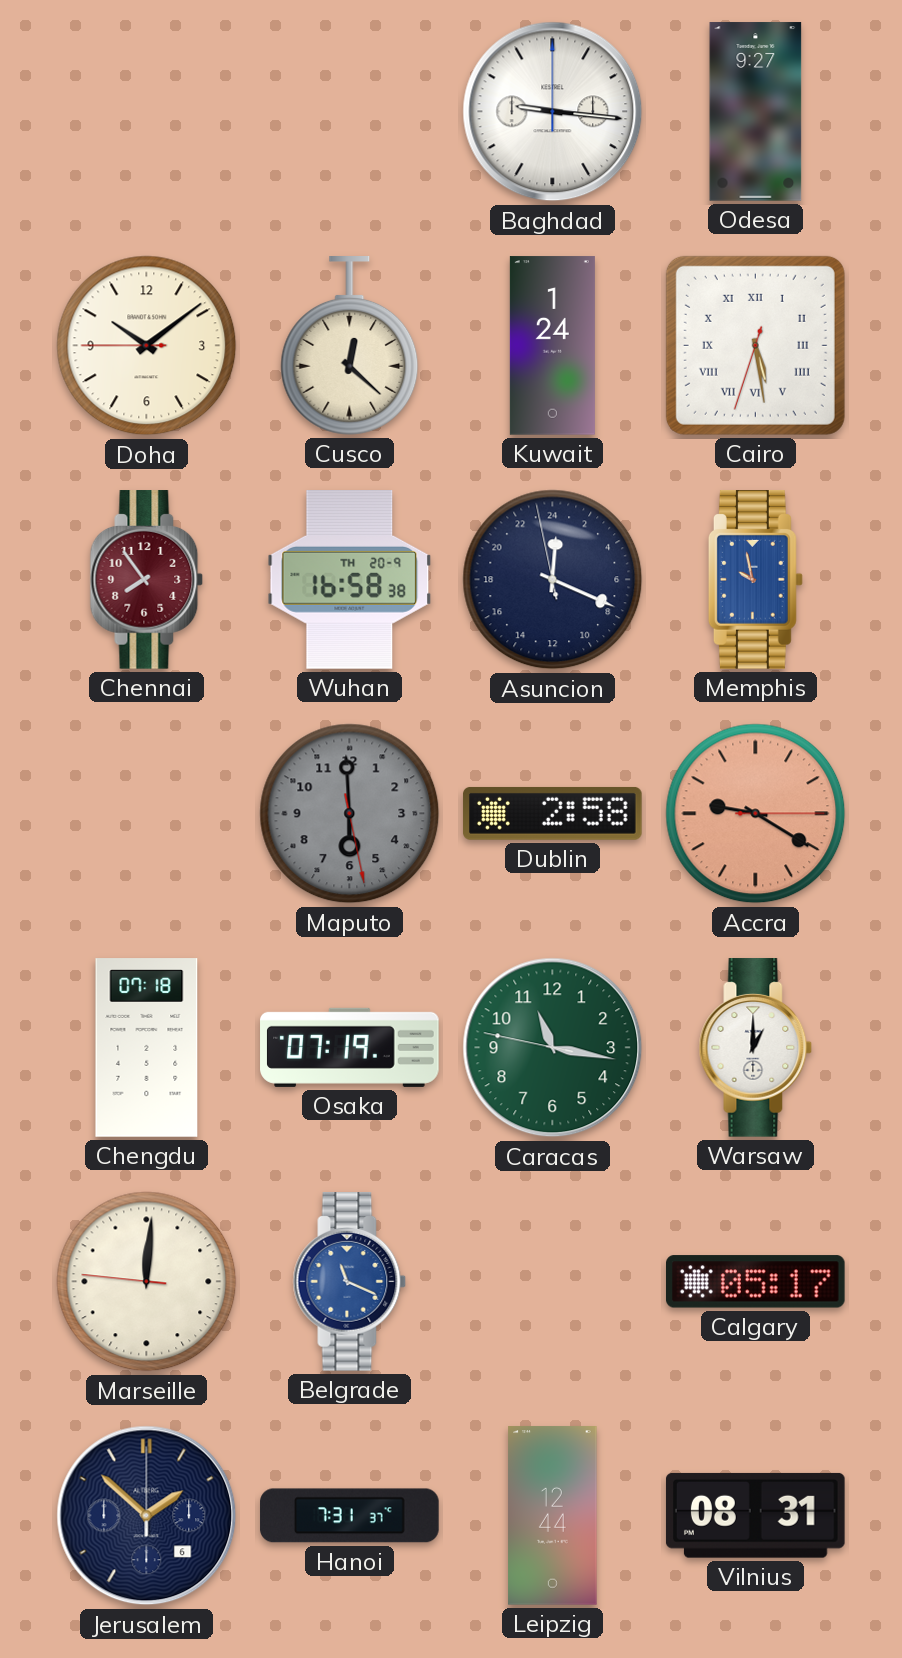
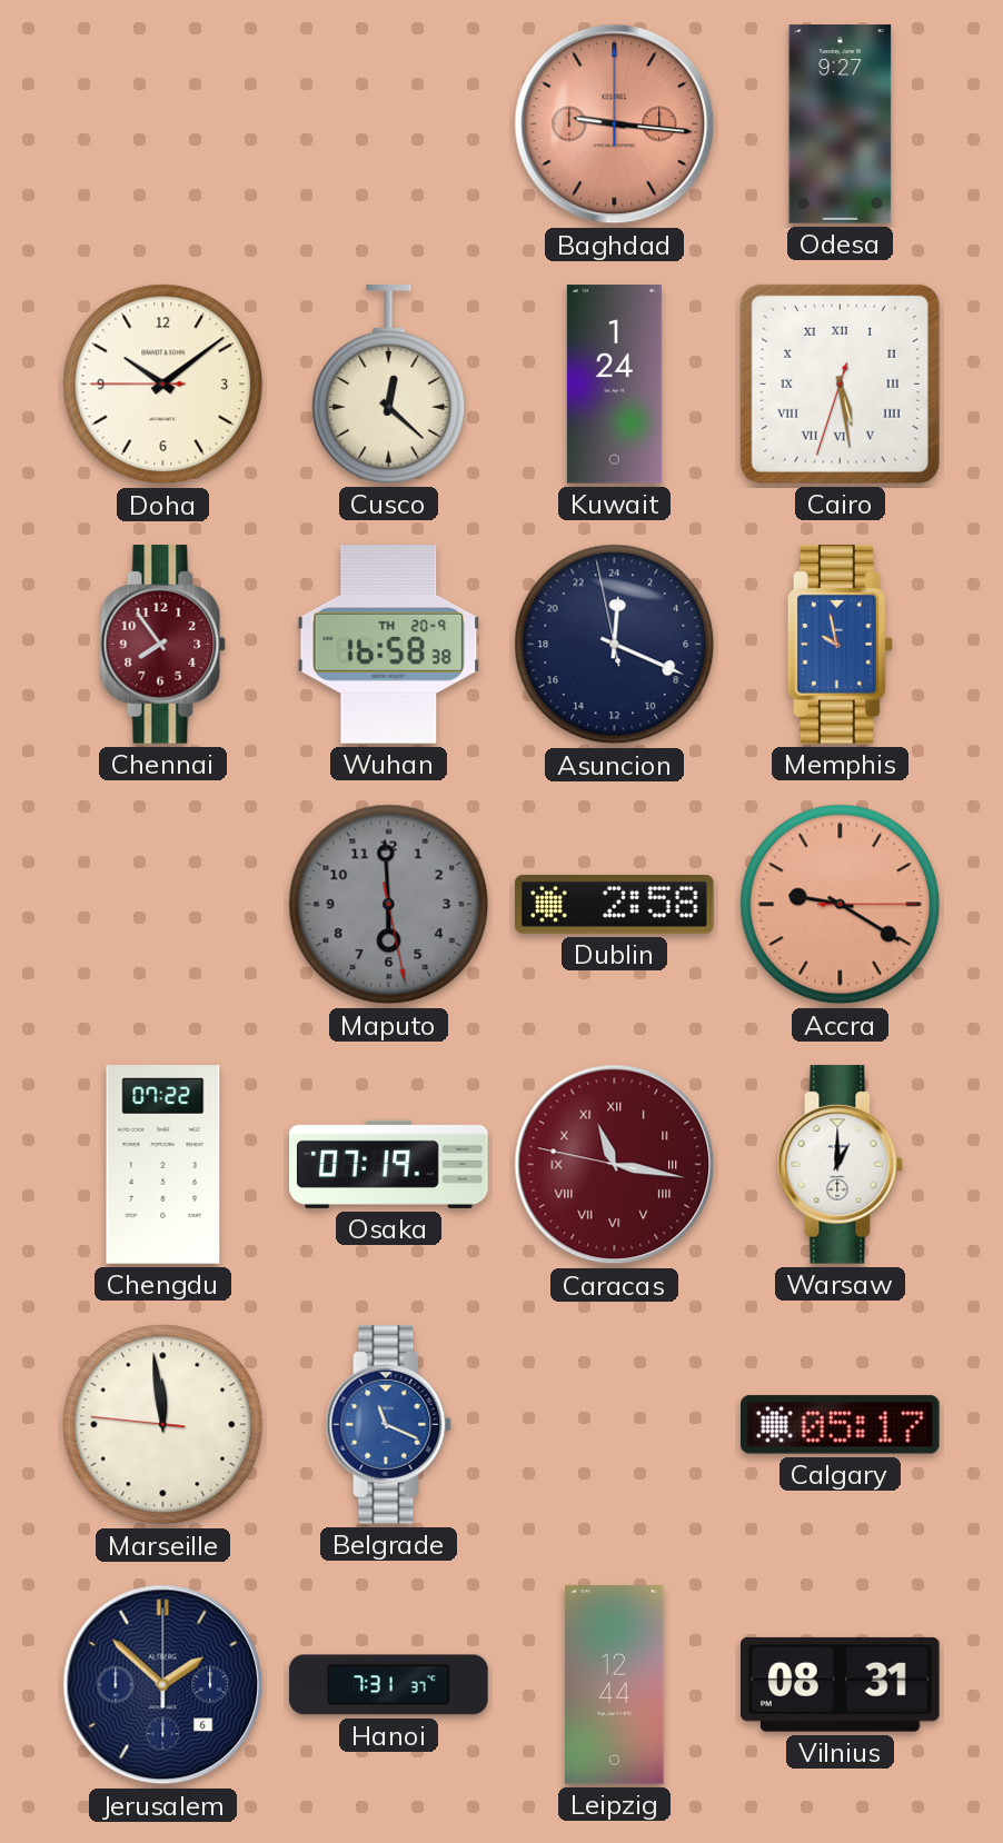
Baghdad dial: white -> salmon (615, 124)
Chengdu: 07:18 -> 07:22 (163, 1165)
Caracas dial: green -> burgundy (615, 1165)
Caracas numerals: Arabic -> Roman (615, 1165)
Marseille: 12:00 -> 11:58 (163, 1425)
